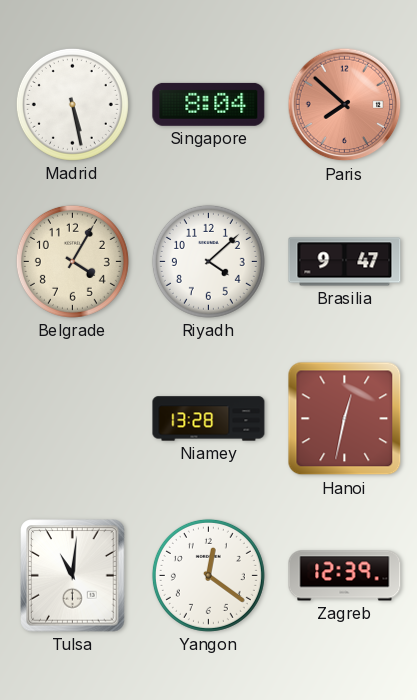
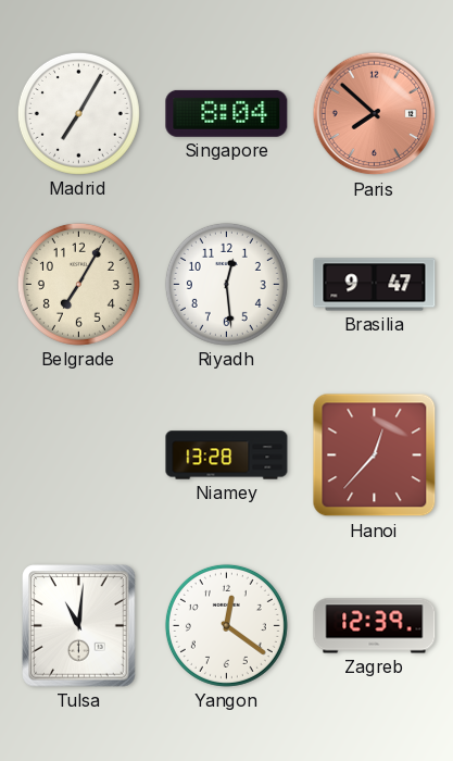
Madrid: 5:28 -> 7:05 (78, 113)
Belgrade: 4:05 -> 7:05 (78, 284)
Riyadh: 4:08 -> 12:29 (226, 284)
Hanoi: 12:32 -> 12:37 (375, 456)
